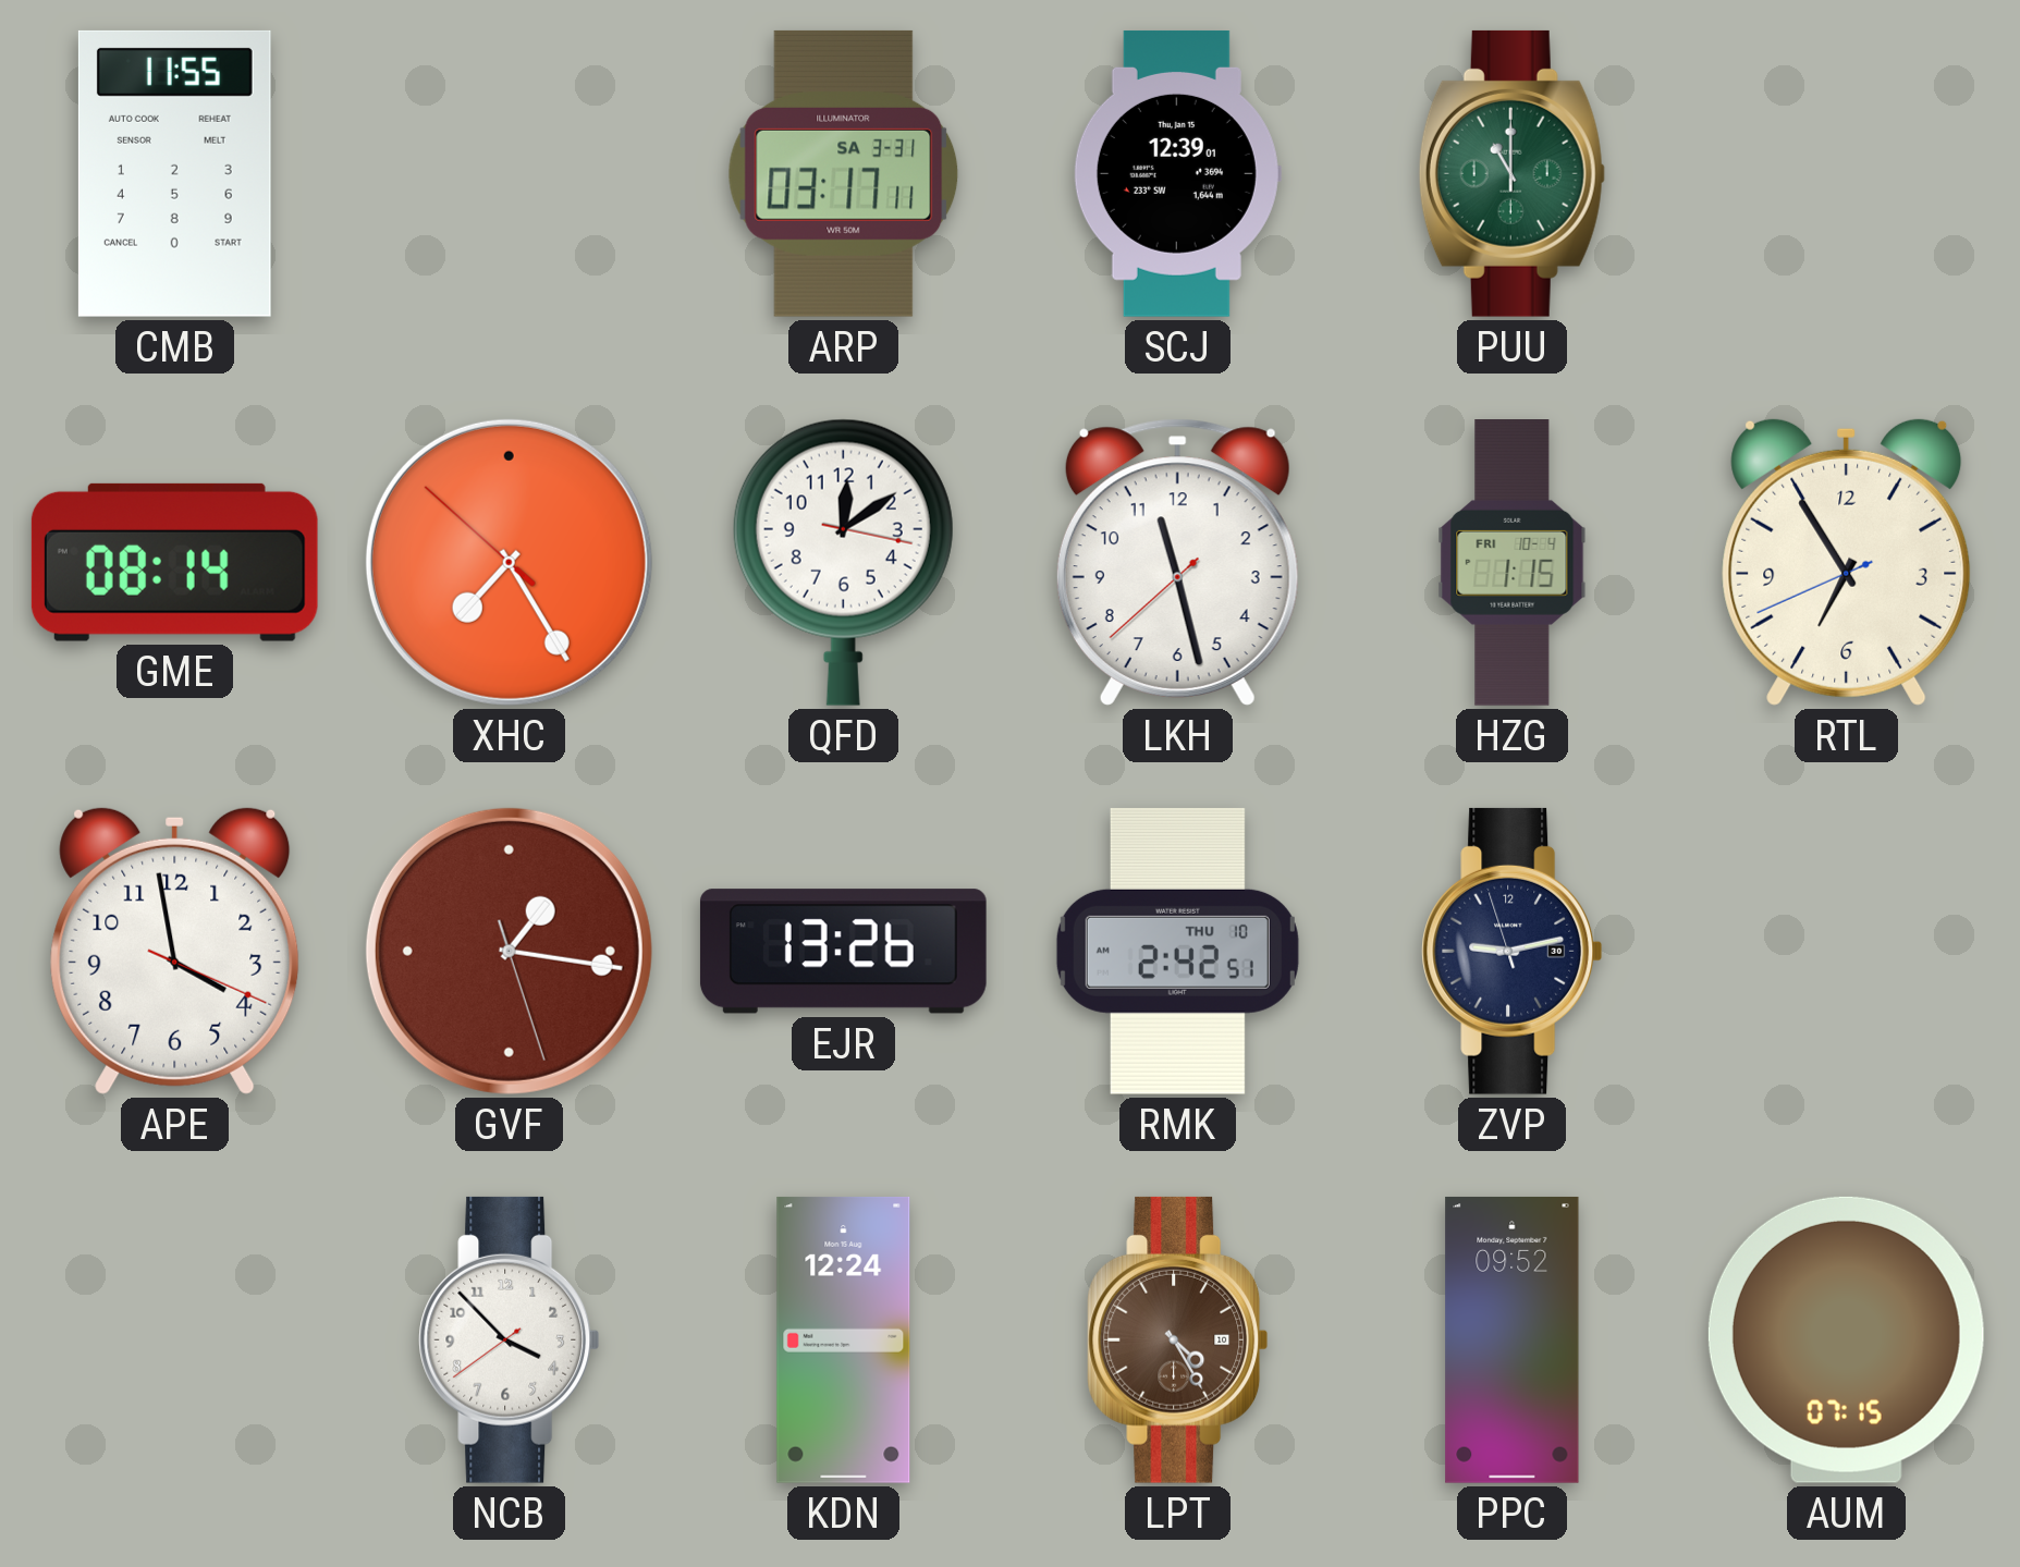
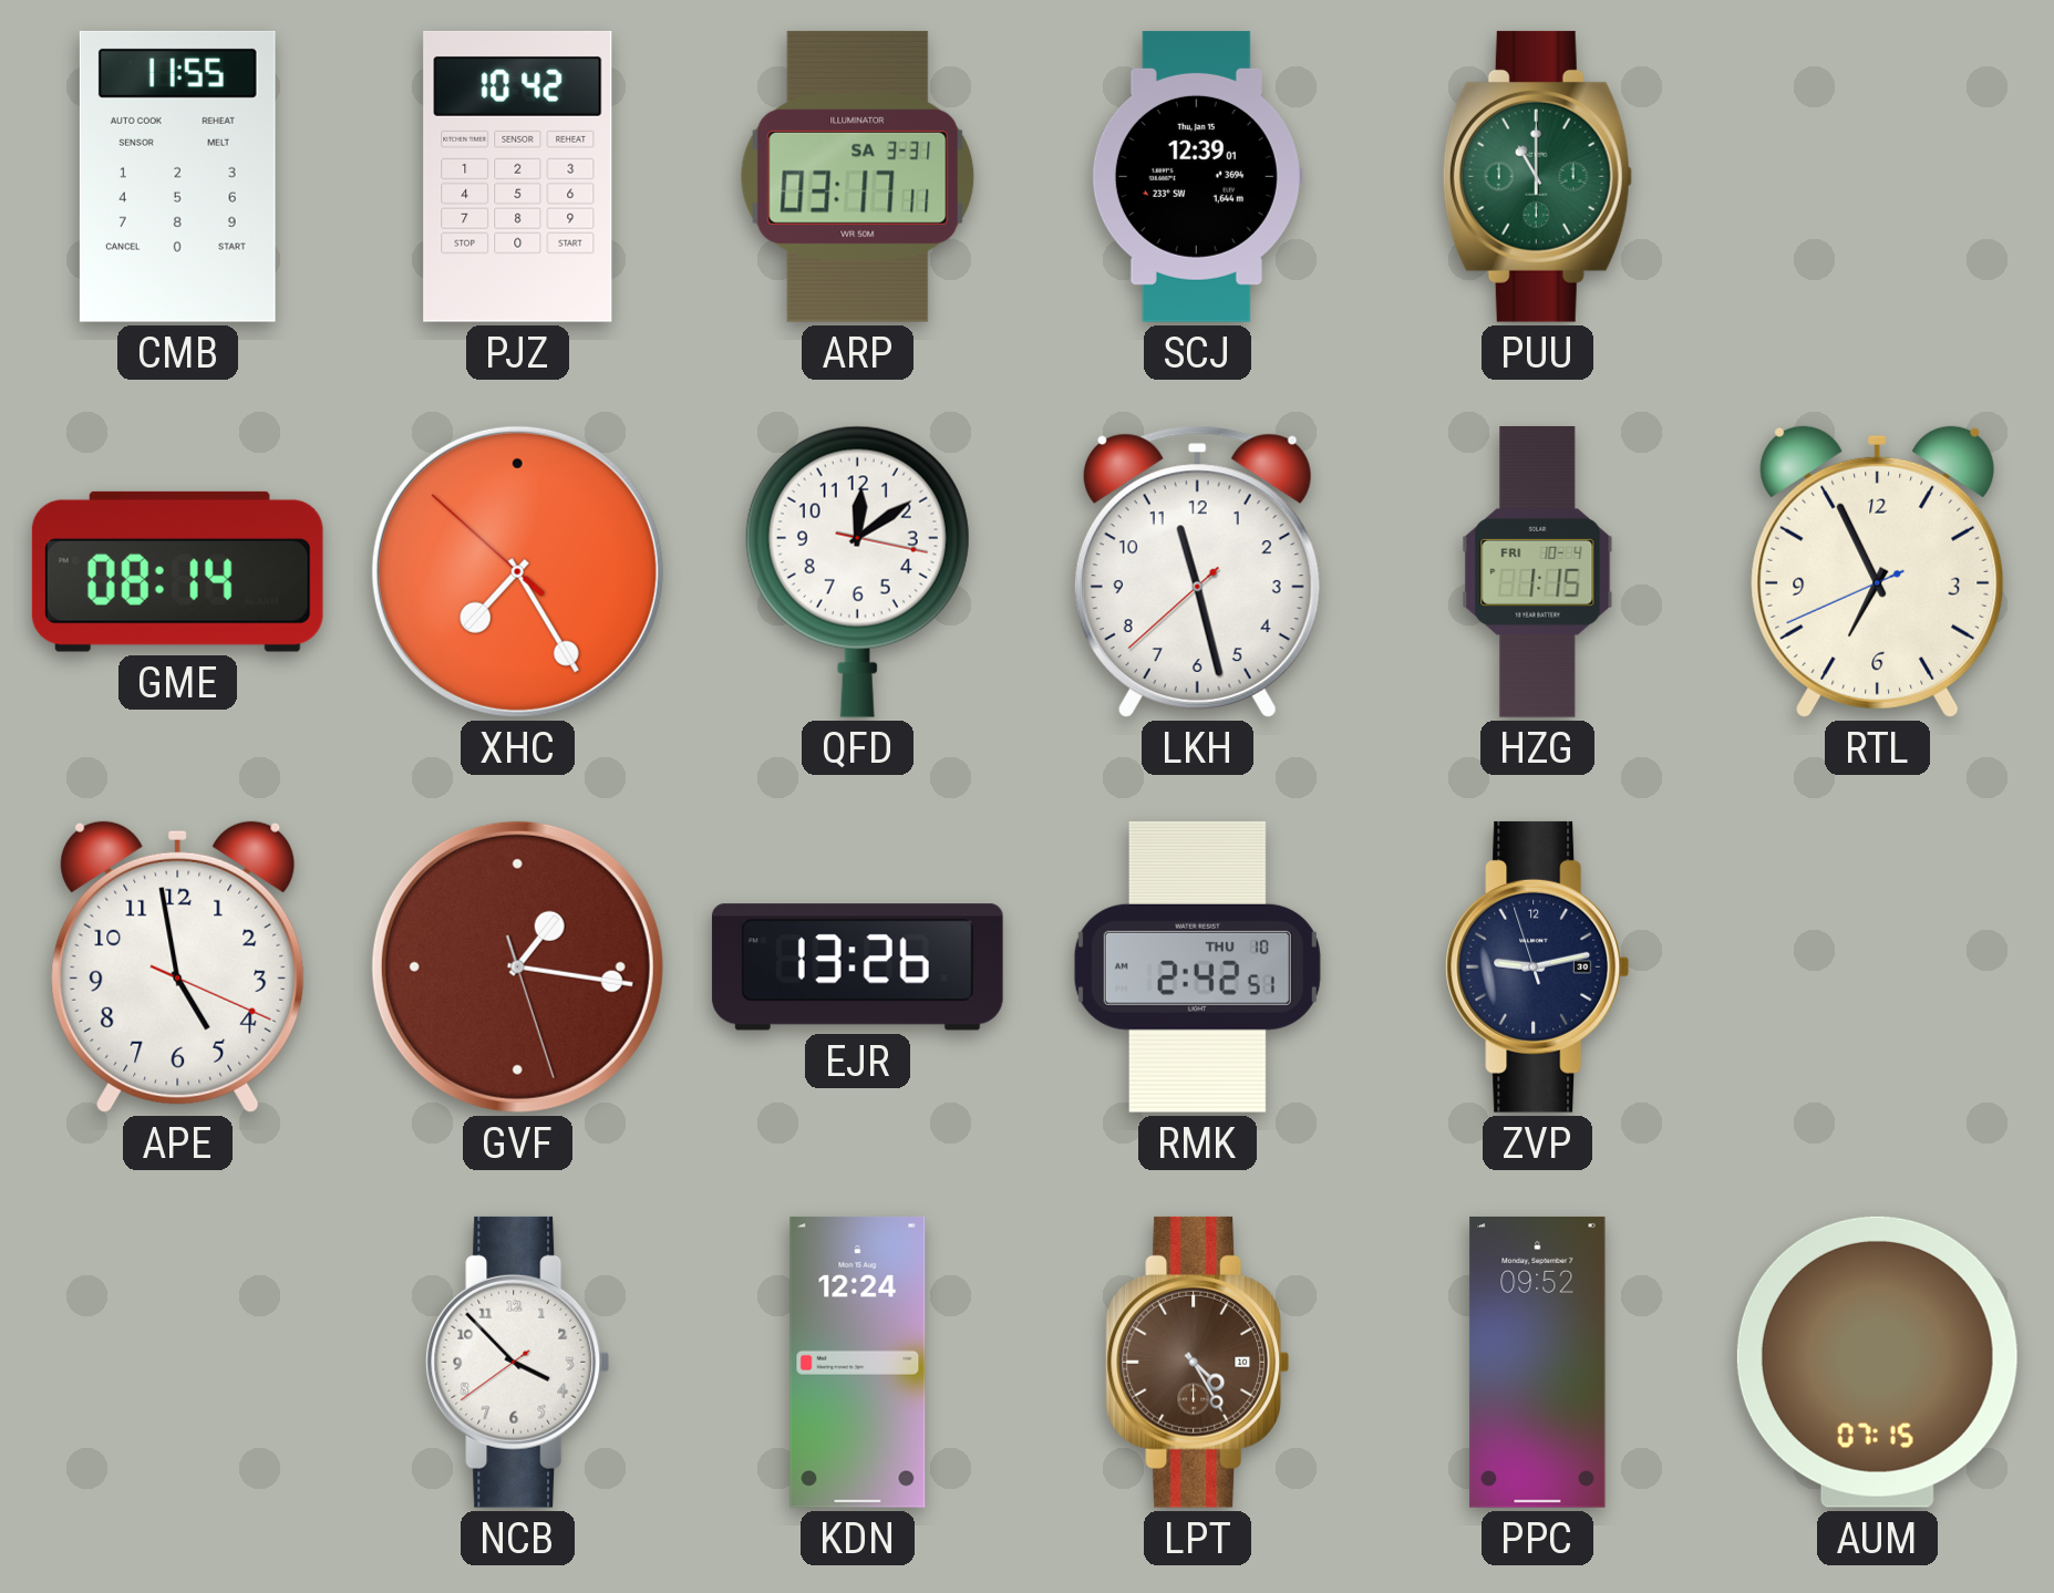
PJZ: none -> 10:42 (518, 176)
RTL: 6:54 -> 6:55 (1878, 571)
APE: 3:58 -> 4:58 (178, 966)
